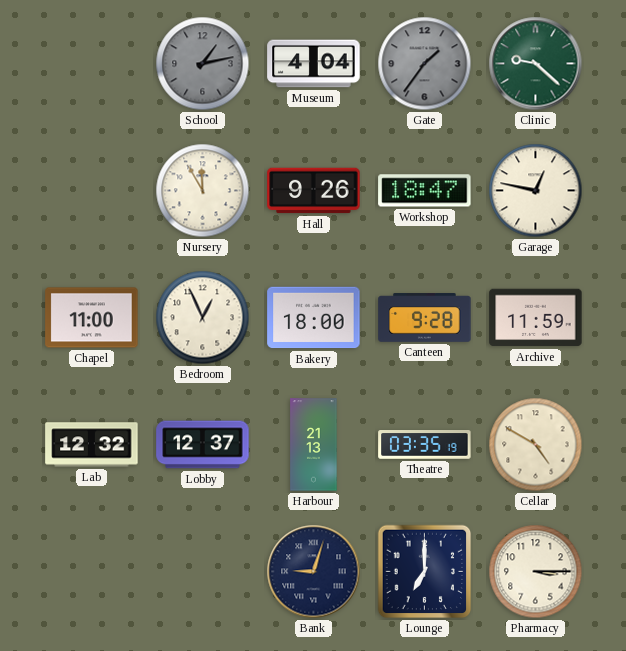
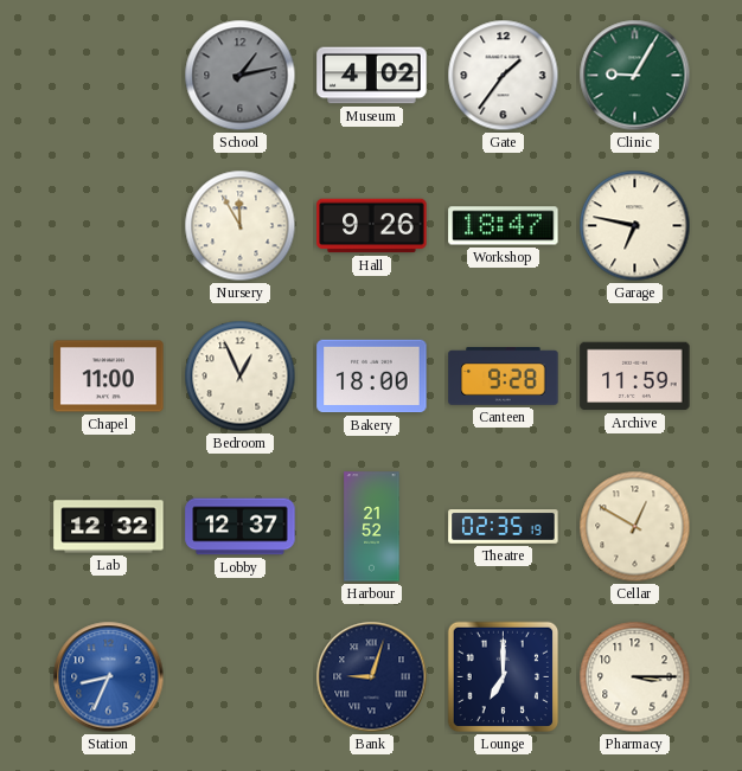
Museum: 4:04 -> 4:02 (372, 76)
Gate dial: grey -> white (504, 76)
Clinic: 9:22 -> 9:05 (635, 76)
Garage: 12:47 -> 6:47 (635, 226)
Harbour: 21:13 -> 21:52 (372, 527)
Theatre: 03:35 -> 02:35 (504, 527)
Cellar: 4:50 -> 12:50 (635, 527)
Station: none -> 8:34 (109, 677)
